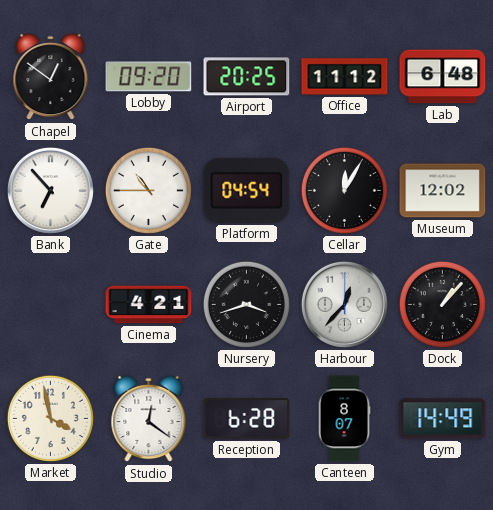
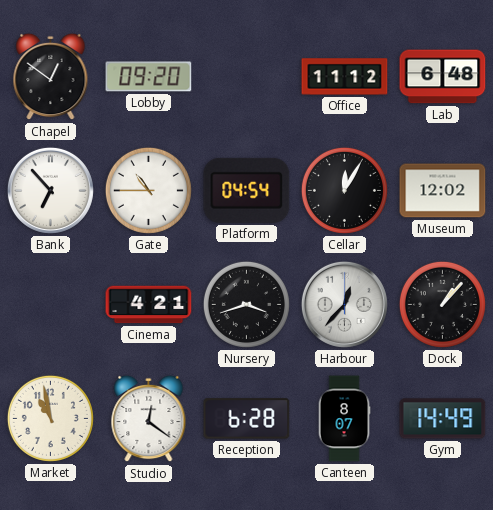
Airport: 20:25 -> none (247, 77)
Market: 3:58 -> 10:58 (50, 418)
